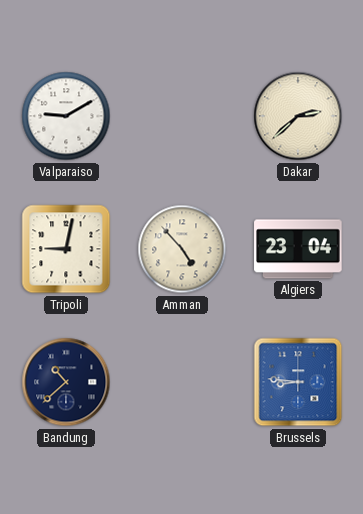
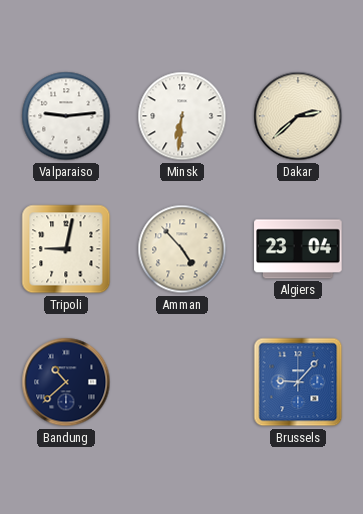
Valparaiso: 9:10 -> 9:14 (66, 116)
Minsk: none -> 6:31 (182, 116)
Brussels: 8:46 -> 9:07 (298, 382)
